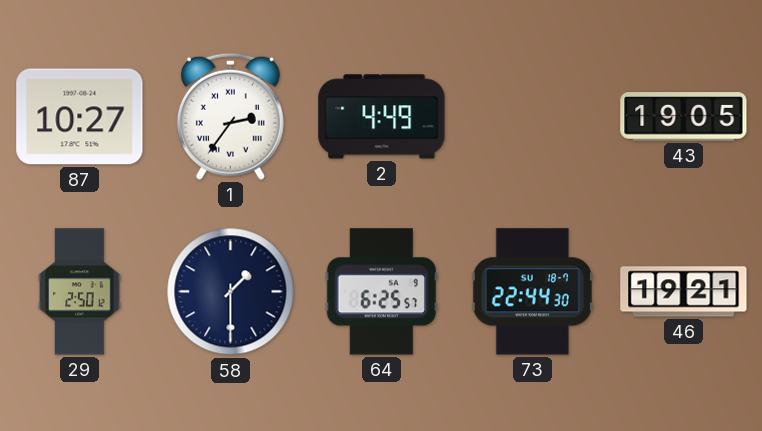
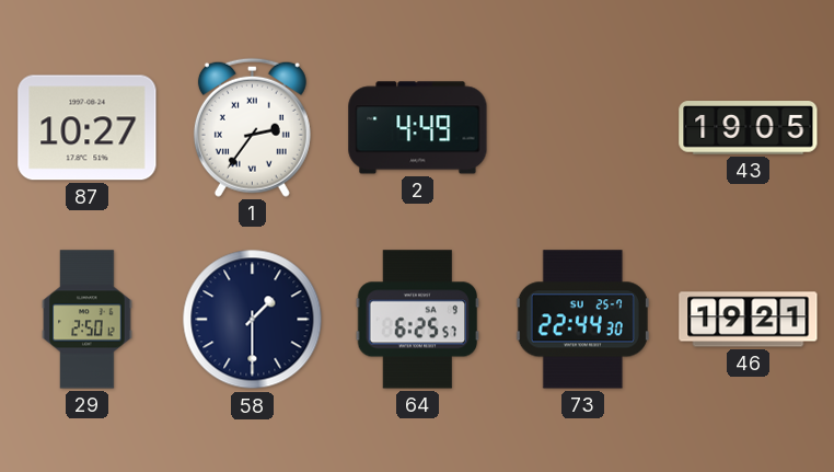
73 date: SU 18-7 -> SU 25-7 (582, 320)
